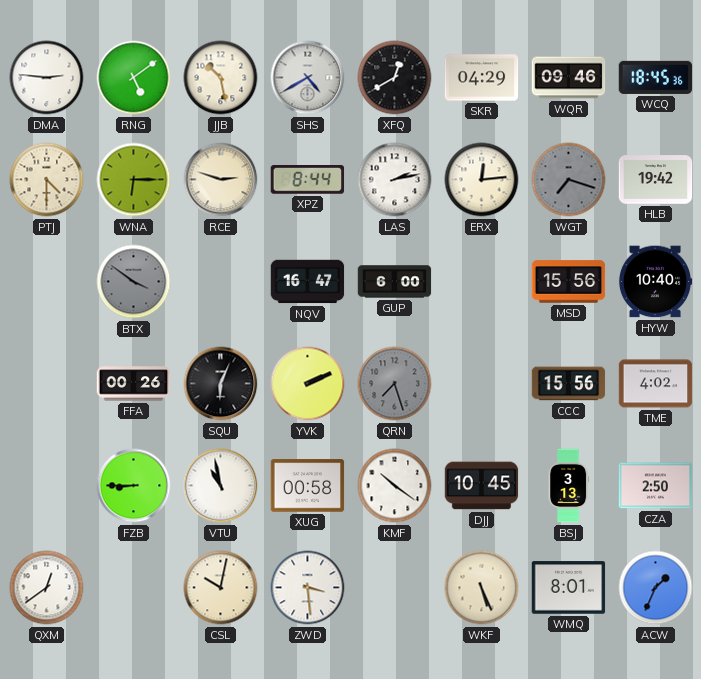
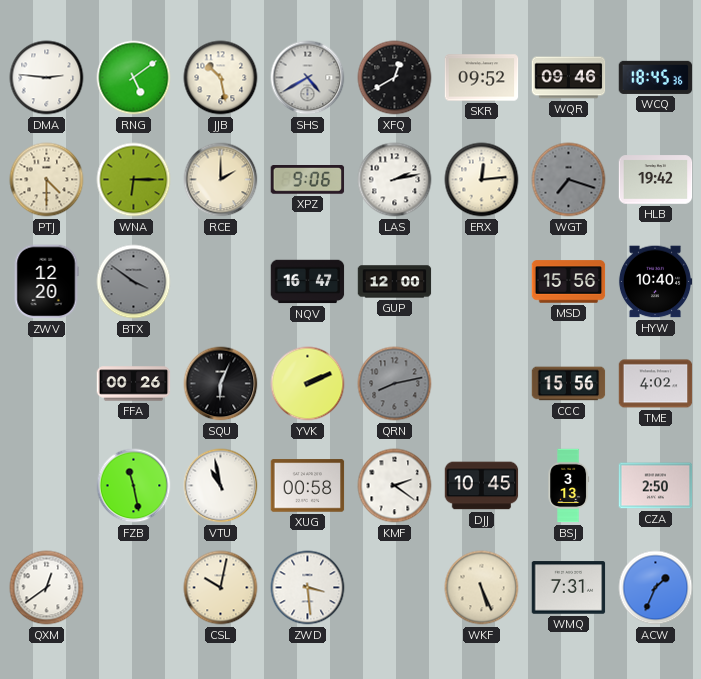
SKR: 04:29 -> 09:52 (482, 78)
RCE: 2:48 -> 2:00 (221, 180)
XPZ: 8:44 -> 9:06 (308, 180)
ZWV: none -> 12:20 (46, 282)
GUP: 6:00 -> 12:00 (395, 282)
QRN: 7:27 -> 8:13 (395, 384)
FZB: 8:45 -> 11:28 (134, 486)
KMF: 10:21 -> 2:21 (395, 486)
WMQ: 8:01 -> 7:31 (569, 588)
